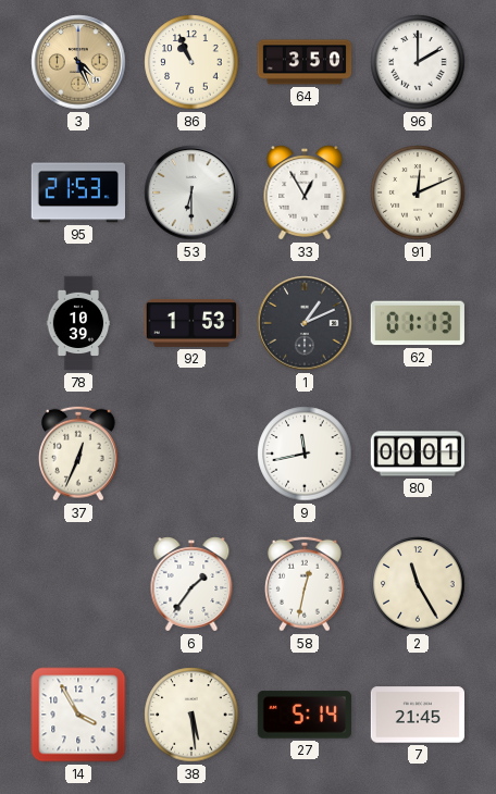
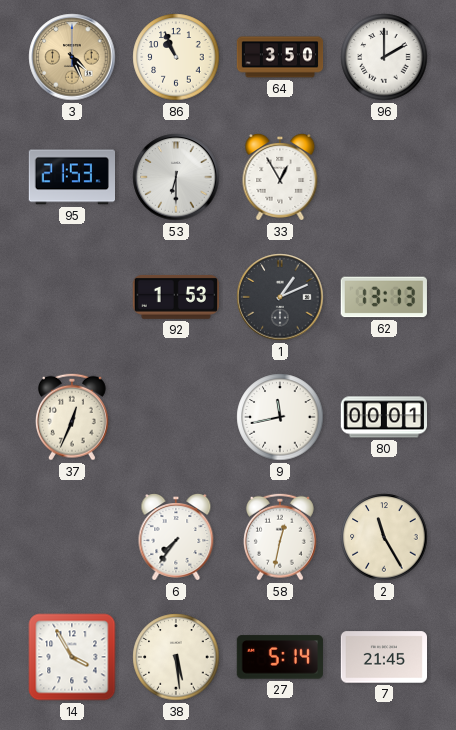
91: 12:11 -> none (418, 193)
78: 10:39 -> none (78, 323)
62: 01:13 -> 13:13 (384, 297)
6: 1:36 -> 7:36 (176, 538)
